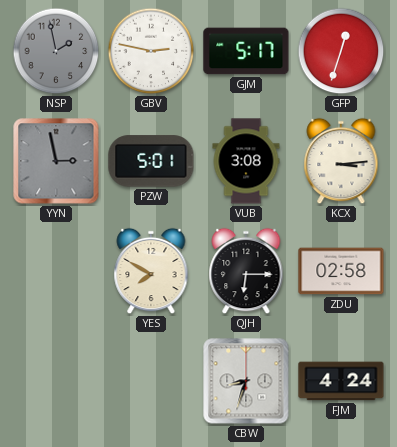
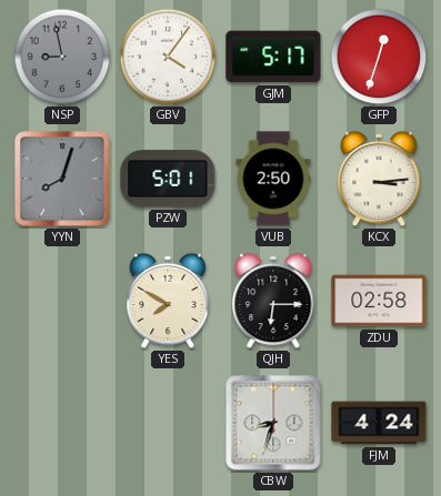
NSP: 1:58 -> 8:58 (62, 57)
GBV: 2:47 -> 4:06 (168, 57)
YYN: 2:58 -> 8:03 (62, 179)
VUB: 3:08 -> 2:50 (273, 179)
